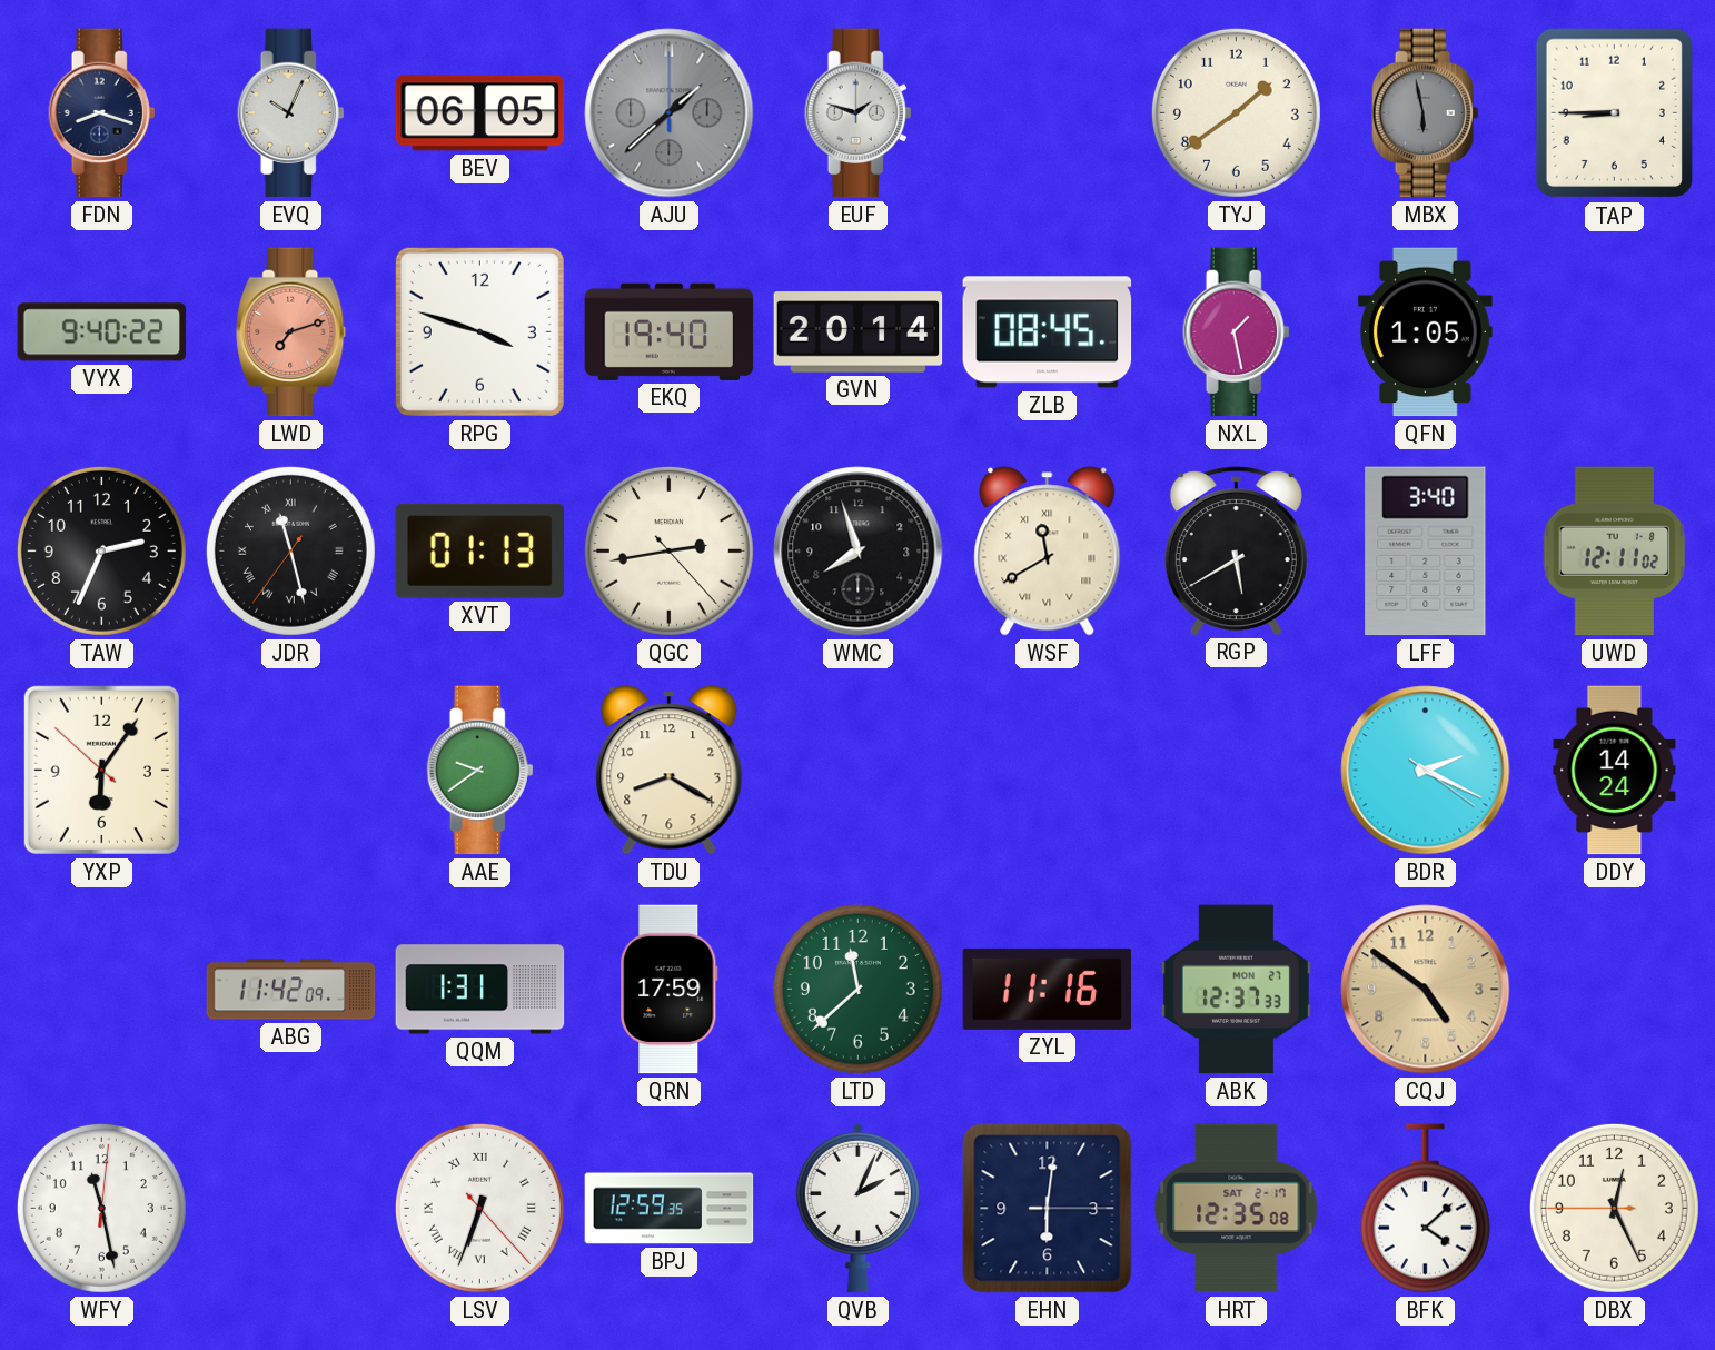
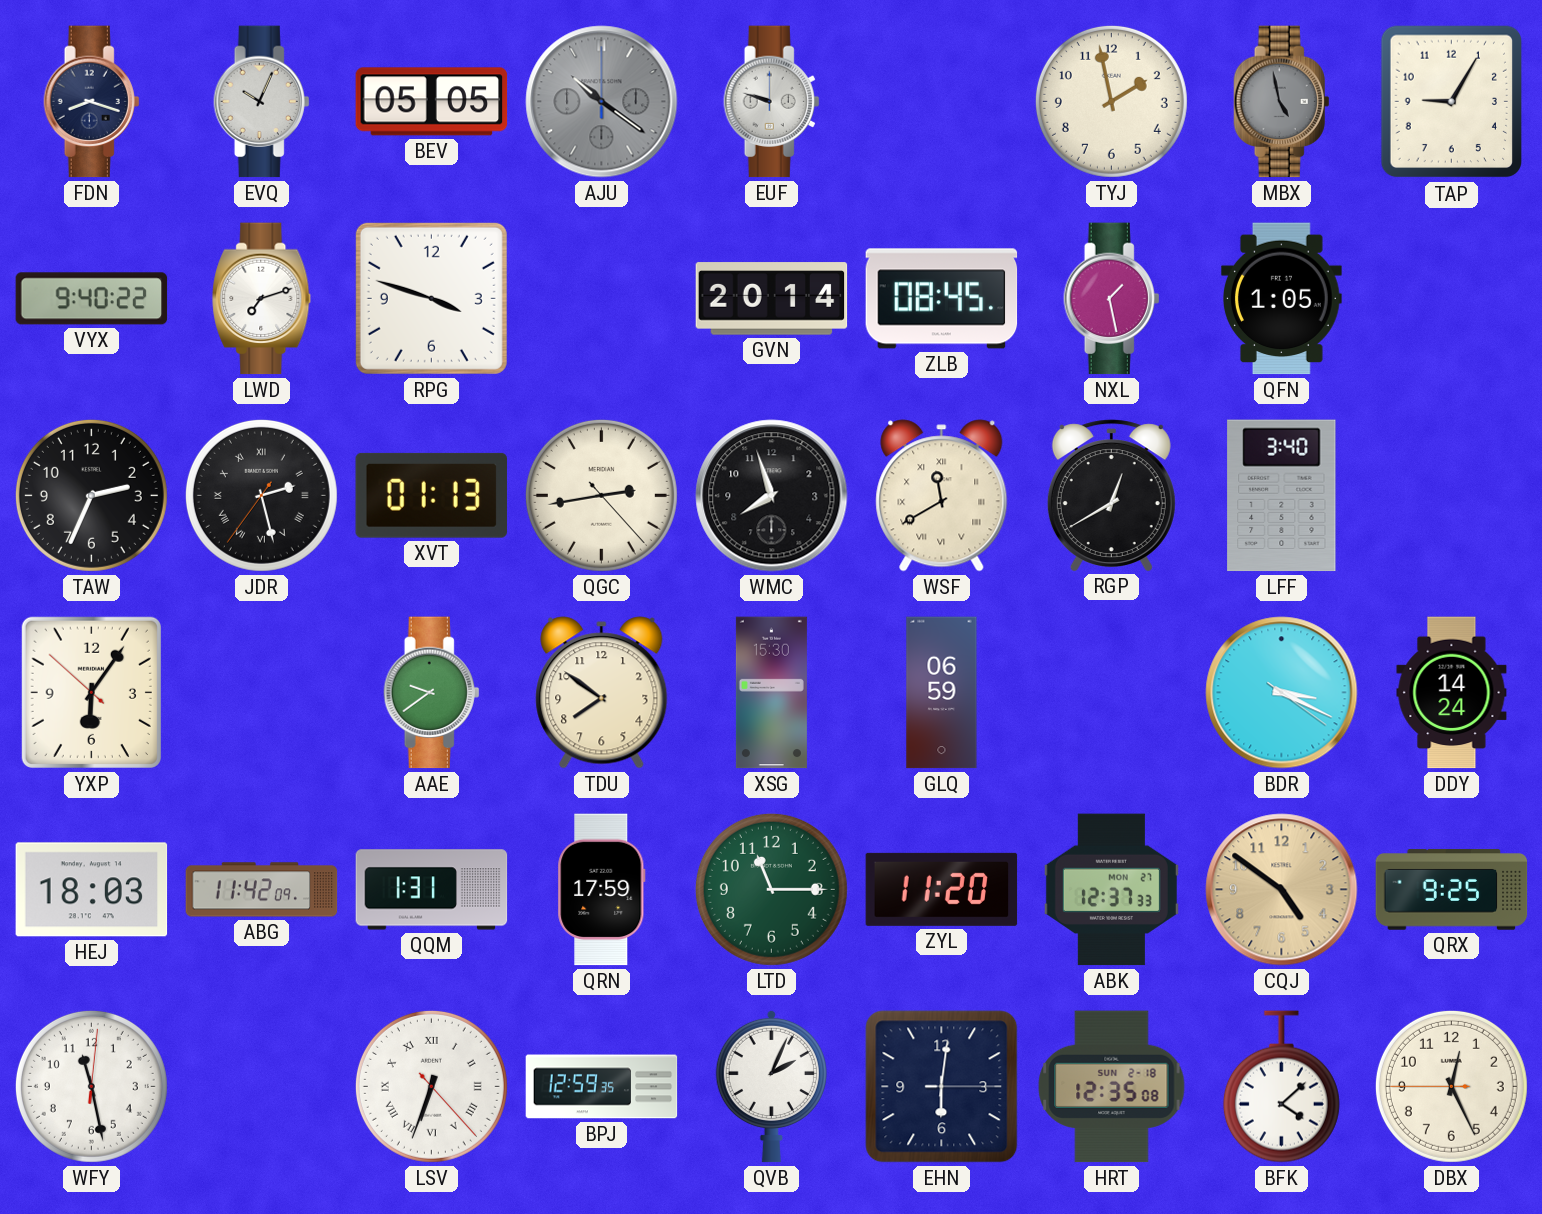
BEV: 06:05 -> 05:05 (432, 102)
AJU: 1:38 -> 10:21 (602, 102)
EUF: 1:48 -> 9:48 (772, 102)
TYJ: 1:39 -> 1:58 (1111, 101)
MBX: 5:58 -> 4:58 (1282, 102)
TAP: 8:45 -> 9:05 (1451, 102)
LWD dial: salmon -> white (262, 299)
EKQ: 19:40 -> none (670, 331)
JDR: 11:27 -> 2:27 (261, 495)
RGP: 5:40 -> 12:40 (1111, 495)
UWD: 12:11 -> none (1615, 552)
TDU: 8:20 -> 7:51 (602, 693)
XSG: none -> 15:30 (771, 693)
GLQ: none -> 06:59 (942, 693)
BDR: 2:19 -> 3:19 (1282, 693)
HEJ: none -> 18:03 (92, 890)
LTD: 11:38 -> 11:15 (771, 889)
ZYL: 11:16 -> 11:20 (942, 889)
QRX: none -> 9:25 (1452, 890)
HRT date: SAT 2-17 -> SUN 2-18 (1112, 1087)
